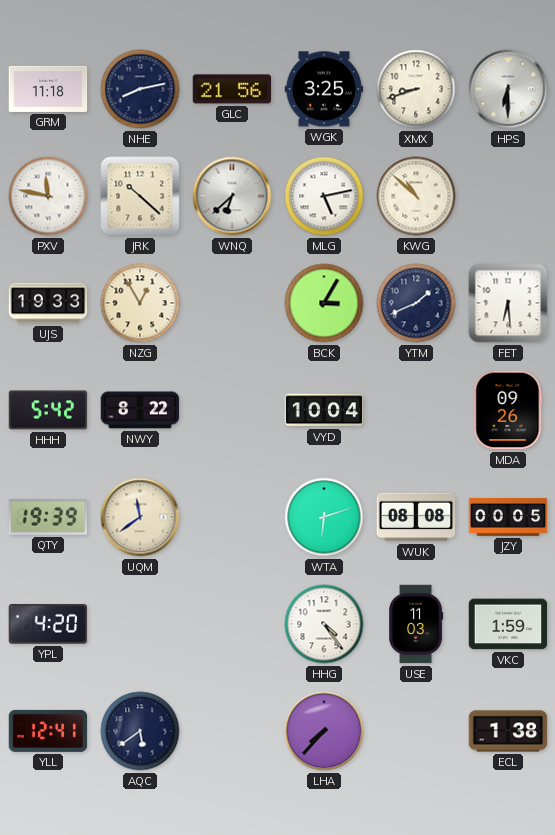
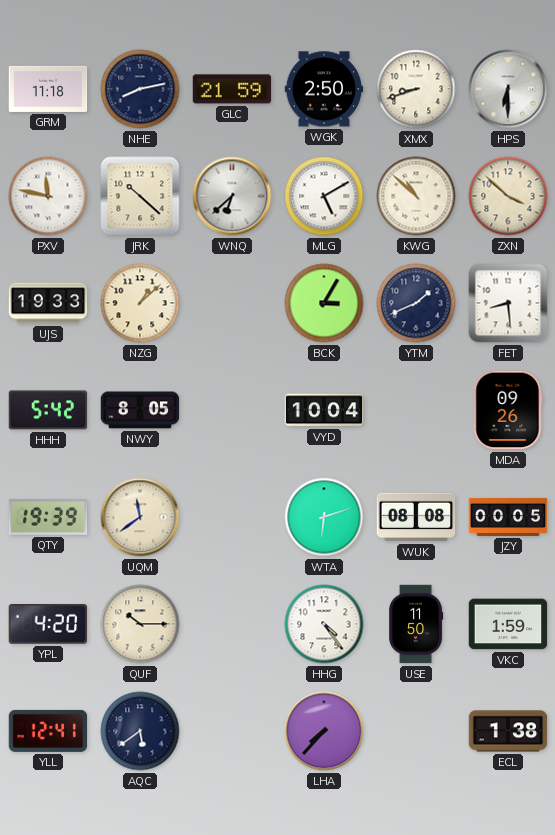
GLC: 21:56 -> 21:59 (232, 89)
WGK: 3:25 -> 2:50 (324, 89)
MLG: 5:13 -> 5:10 (324, 196)
ZXN: none -> 3:52 (508, 196)
NZG: 12:55 -> 1:08 (140, 303)
FET: 6:29 -> 8:29 (508, 303)
NWY: 8:22 -> 8:05 (140, 410)
QUF: none -> 10:15 (140, 624)
USE: 11:03 -> 11:50 (417, 624)
